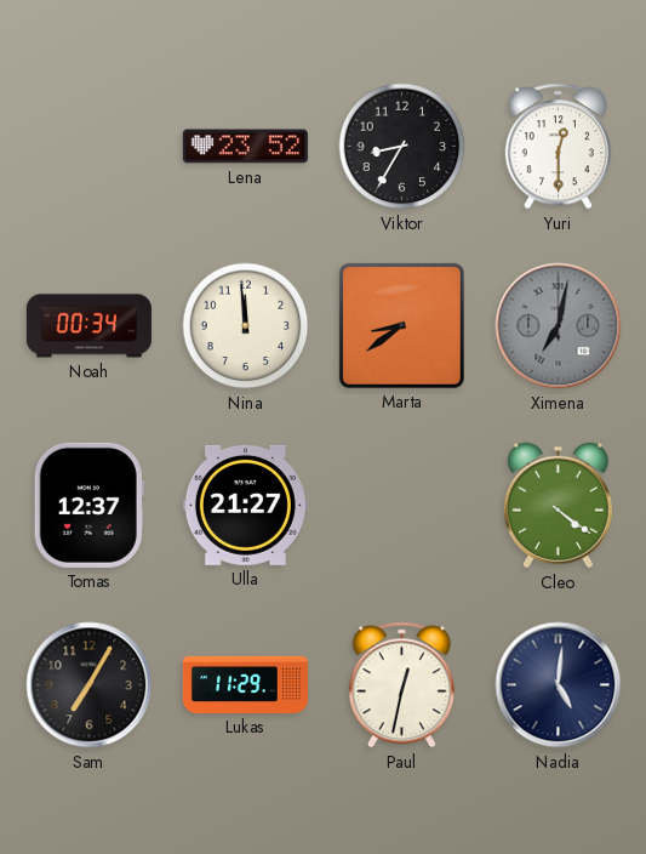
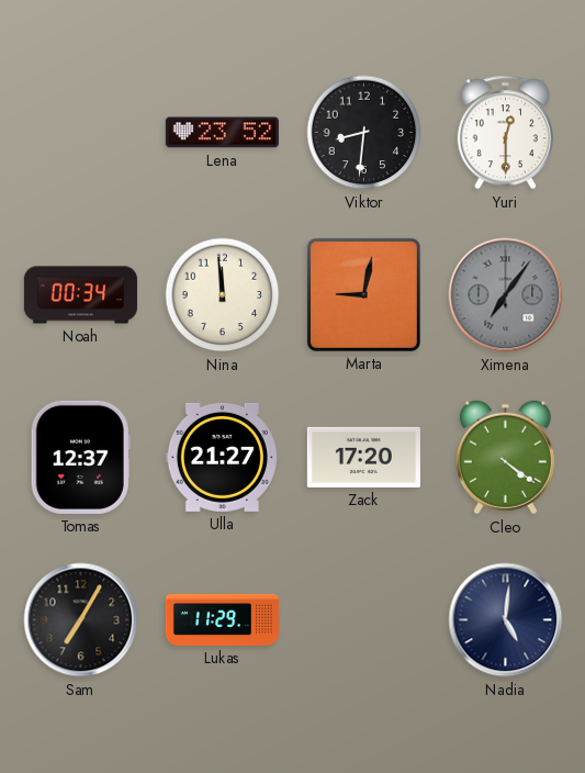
Viktor: 8:35 -> 8:31 (364, 133)
Marta: 8:39 -> 9:02 (363, 294)
Ximena: 7:02 -> 7:06 (506, 295)
Zack: none -> 17:20 (363, 457)
Paul: 12:32 -> none (401, 685)
